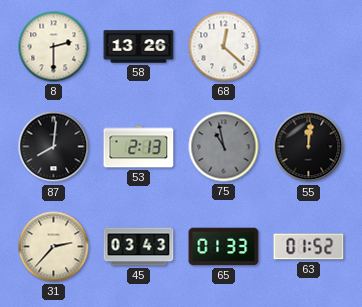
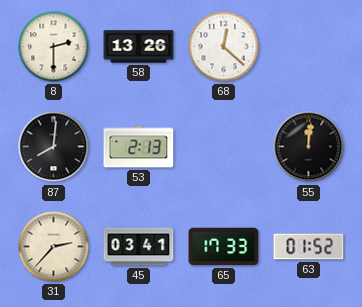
75: 10:58 -> none (224, 147)
45: 03:43 -> 03:41 (139, 247)
65: 01:33 -> 17:33 (224, 247)
